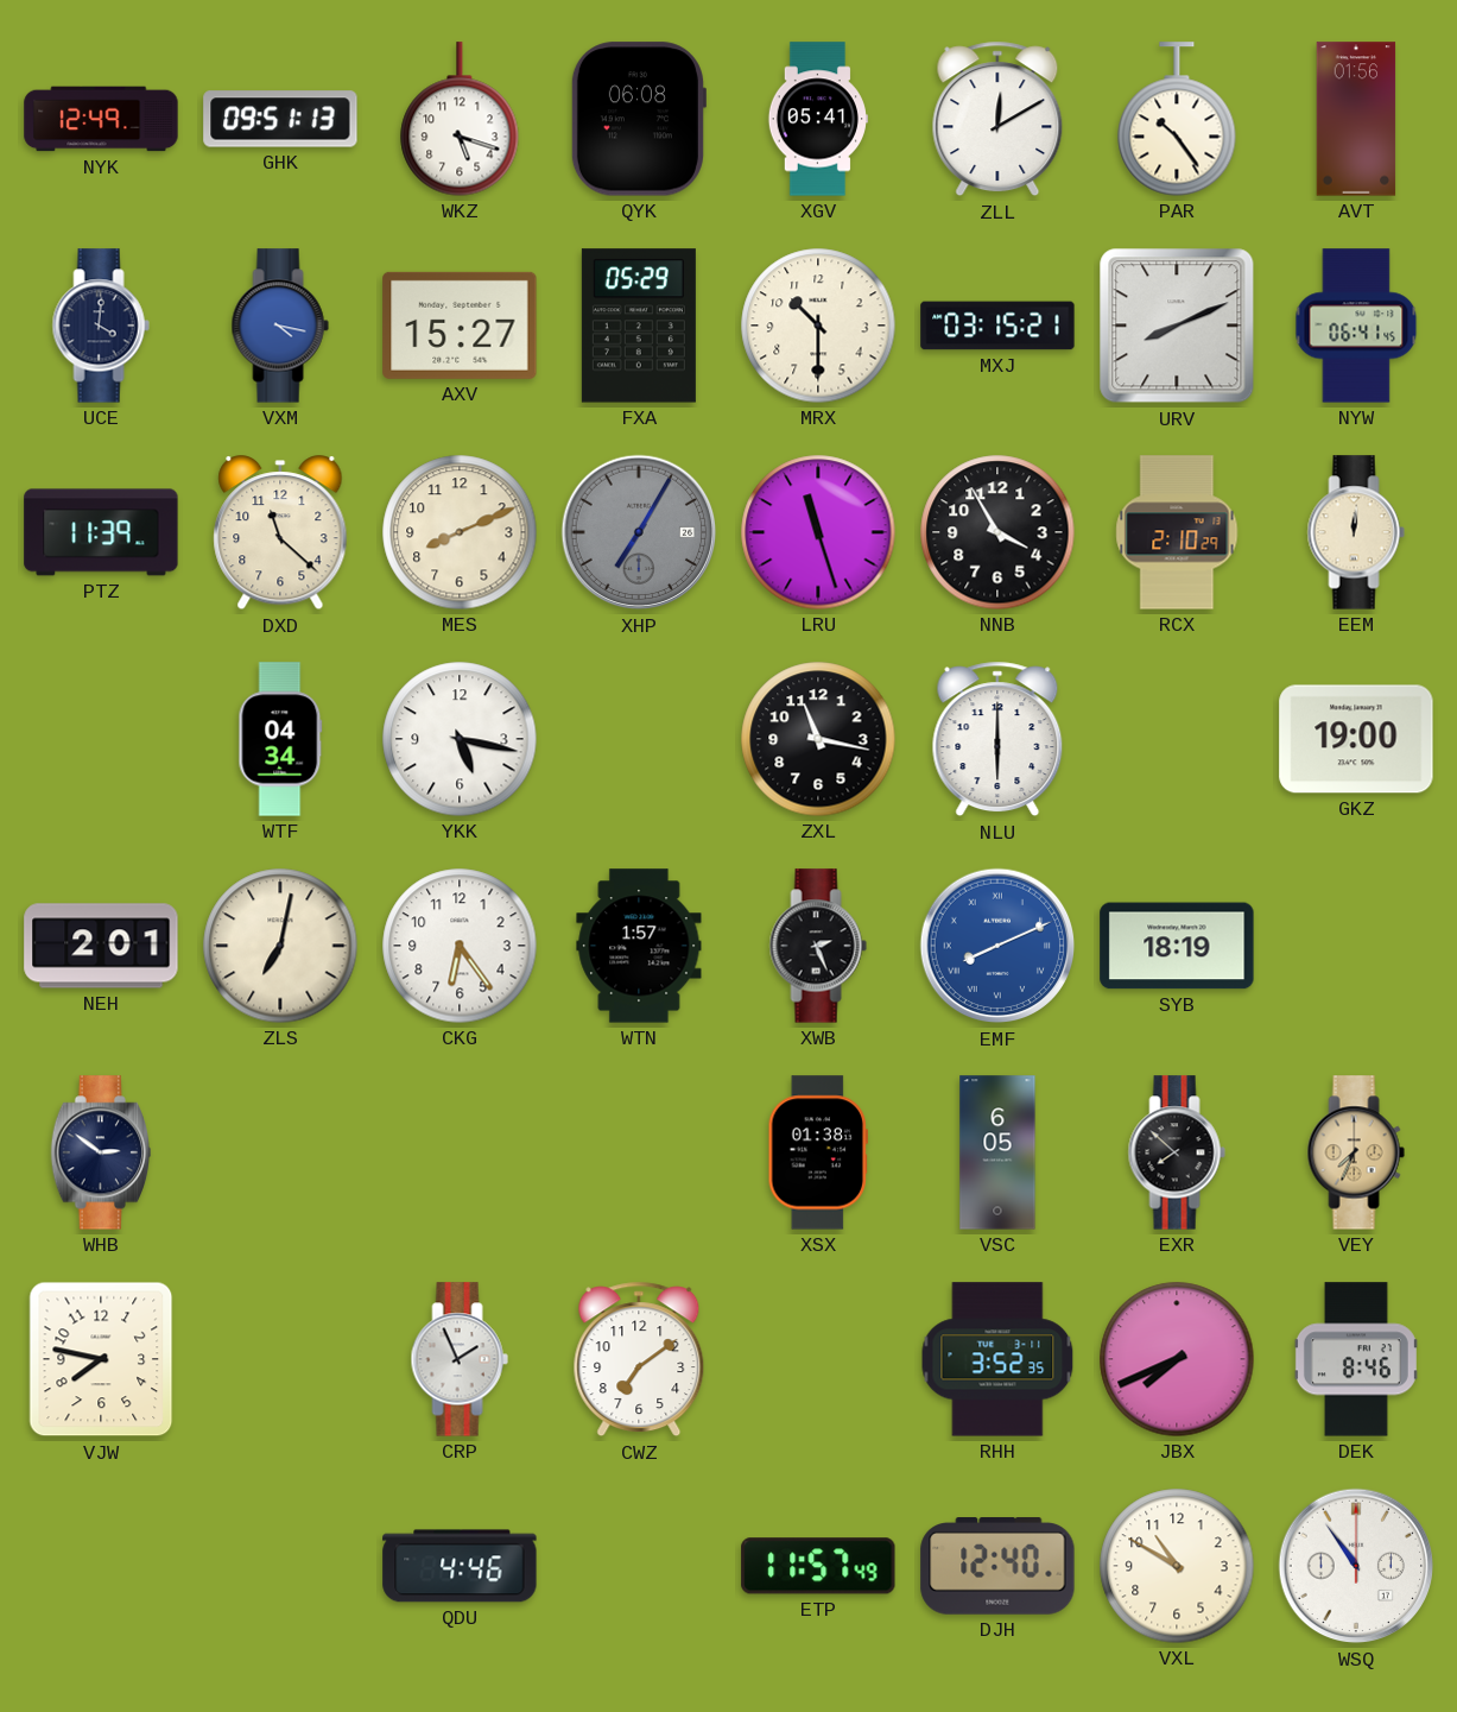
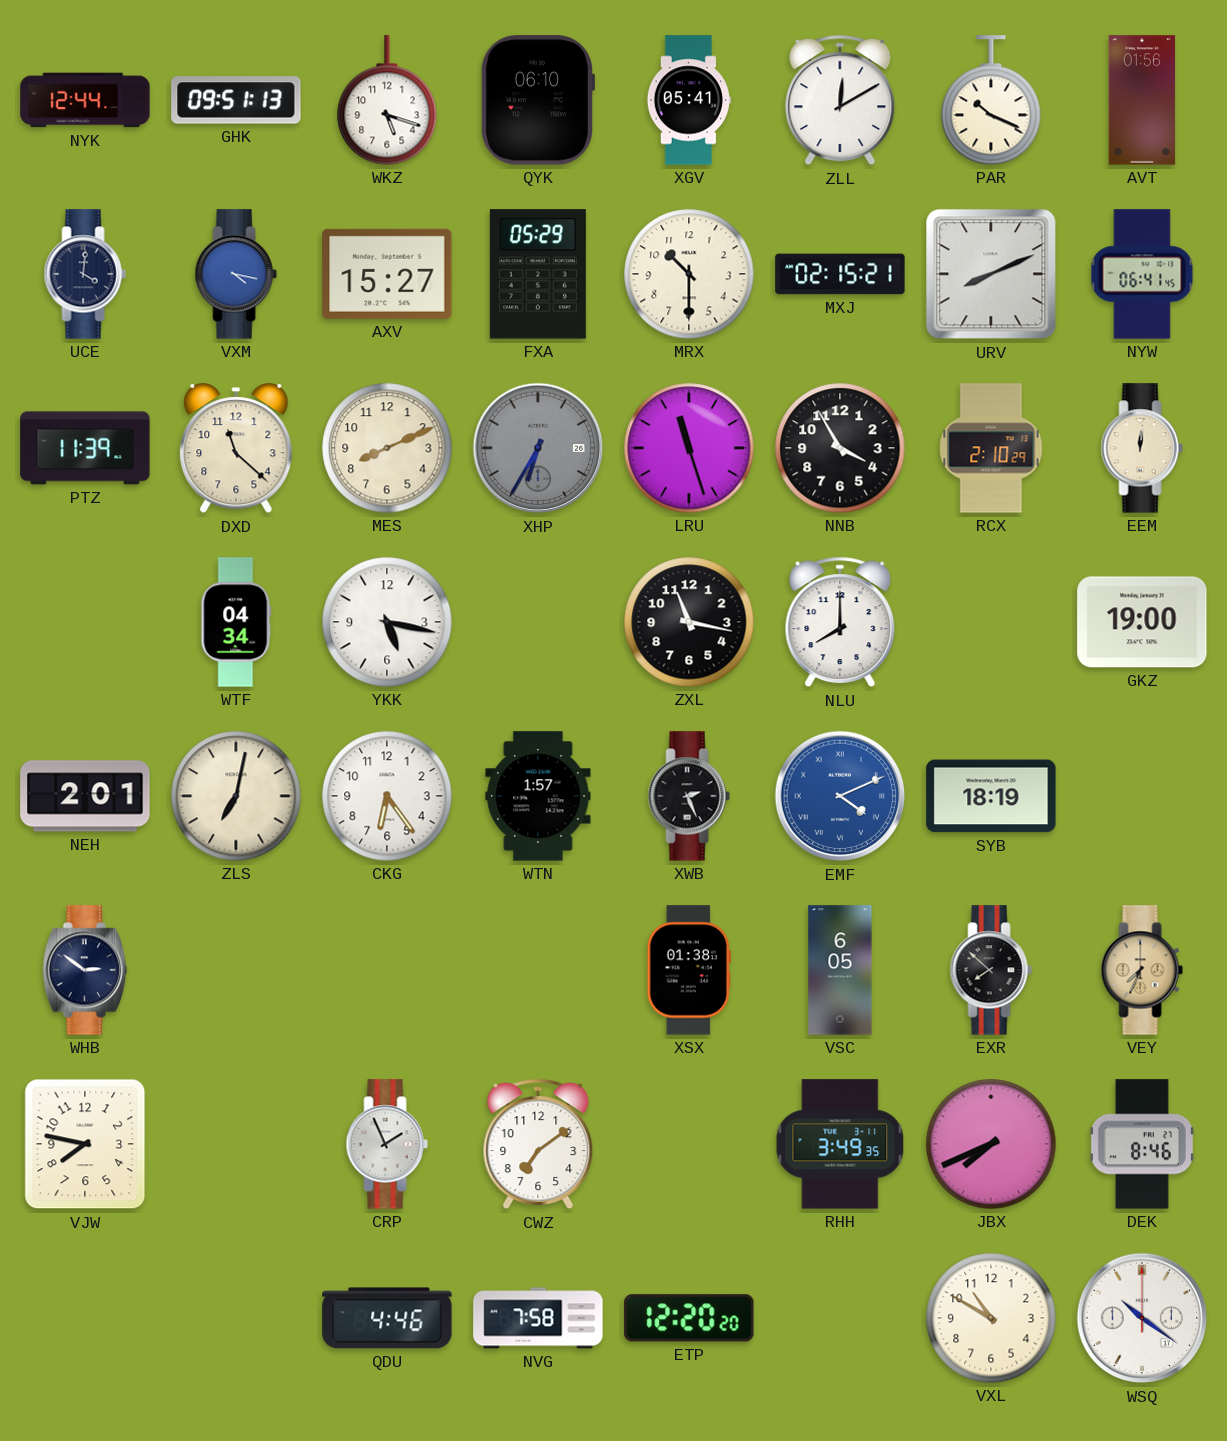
NYK: 12:49 -> 12:44 (85, 100)
QYK: 06:08 -> 06:10 (537, 100)
PAR: 10:24 -> 10:19 (991, 100)
MXJ: 03:15 -> 02:15 (840, 274)
XHP: 7:05 -> 6:35 (538, 448)
NLU: 6:00 -> 8:00 (840, 622)
EMF: 8:11 -> 4:11 (840, 796)
RHH: 3:52 -> 3:49 (840, 1144)
NVG: none -> 7:58 (538, 1318)
ETP: 11:57 -> 12:20 (689, 1318)
DJH: 12:40 -> none (997, 1566)
WSQ: 10:54 -> 10:21 (1142, 1318)
